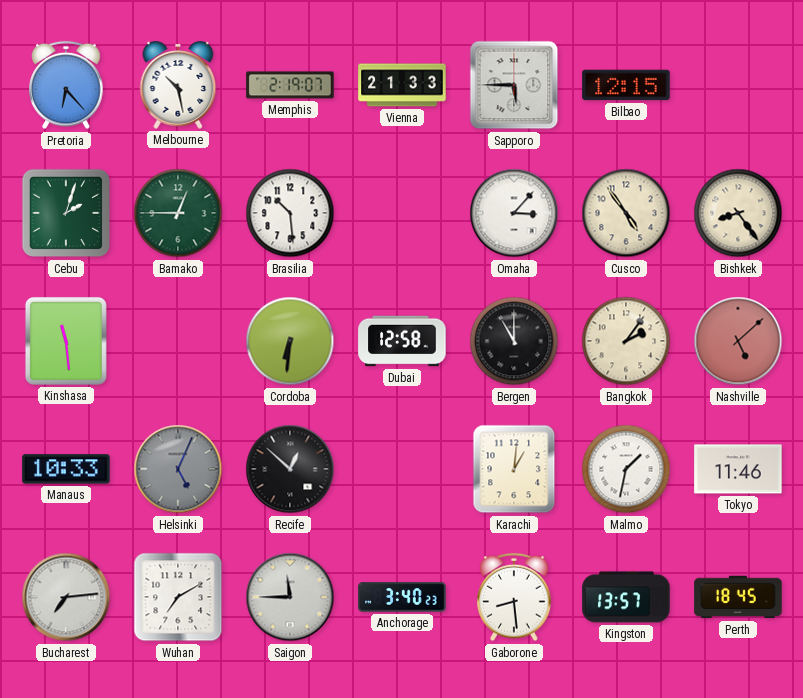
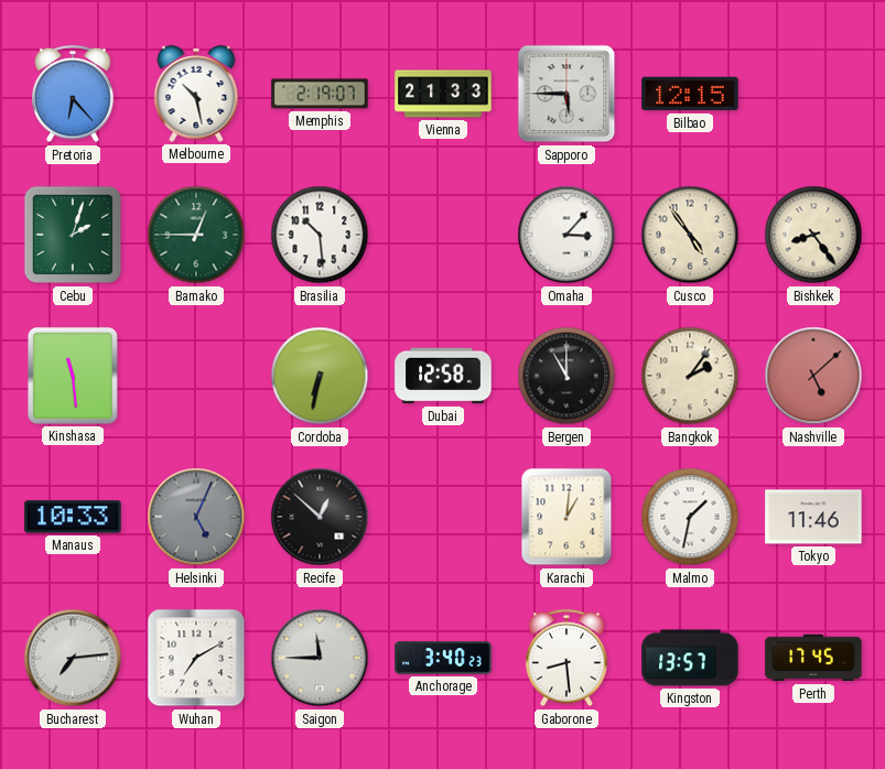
Cordoba: 6:31 -> 6:32 (320, 376)
Perth: 18:45 -> 17:45 (813, 658)
